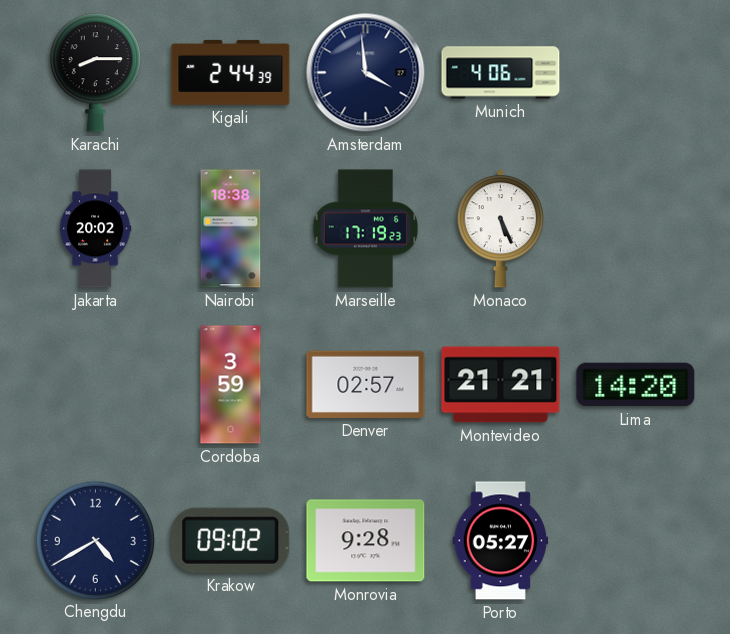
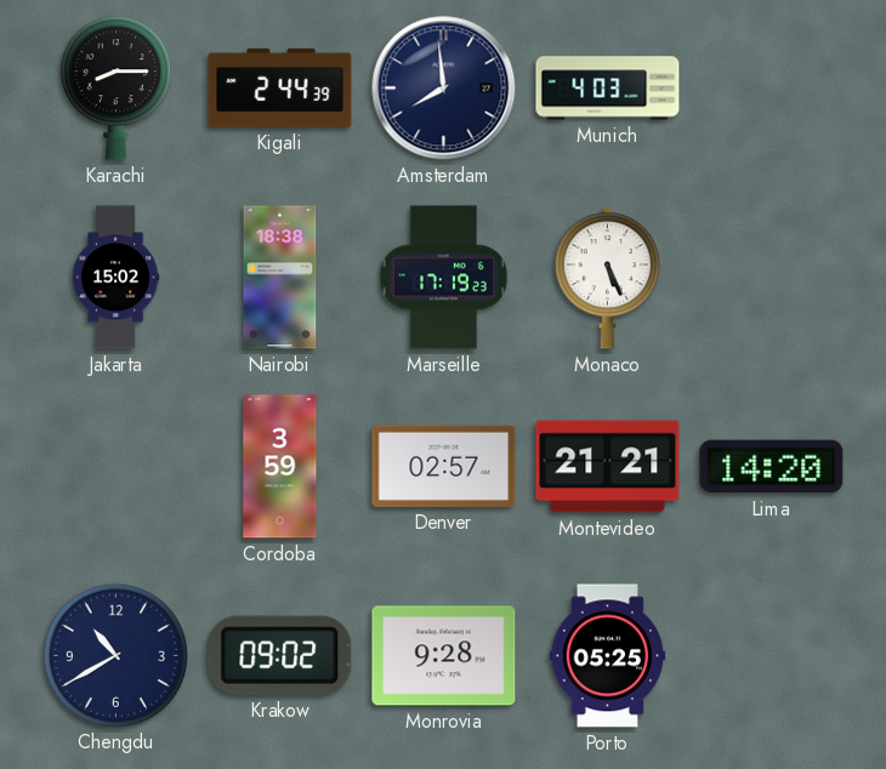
Amsterdam: 3:59 -> 7:59 (444, 89)
Munich: 4:06 -> 4:03 (608, 89)
Jakarta: 20:02 -> 15:02 (115, 278)
Chengdu: 4:40 -> 10:40 (115, 655)
Porto: 05:27 -> 05:25 (608, 656)
